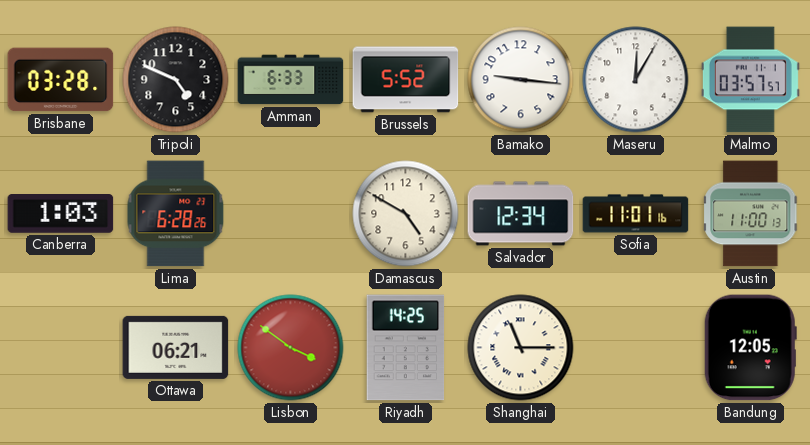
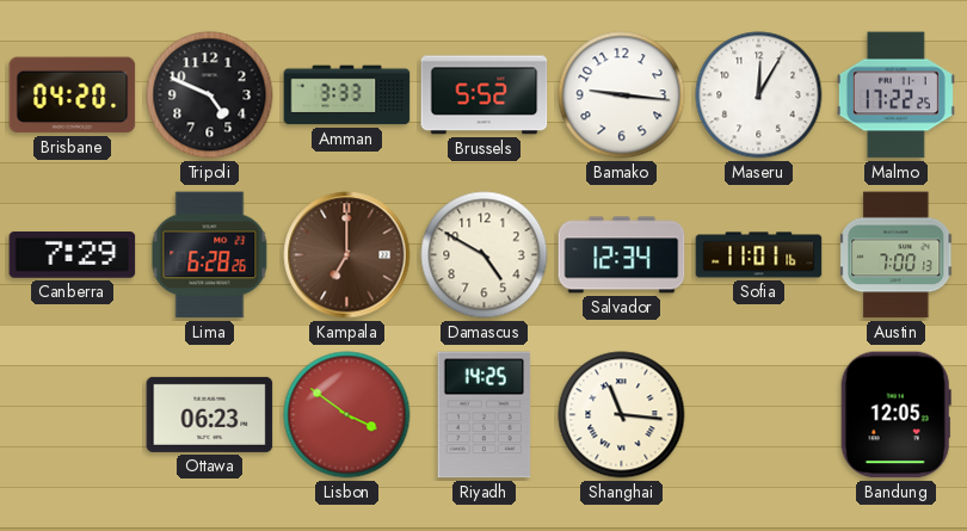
Brisbane: 03:28 -> 04:20 (73, 95)
Amman: 6:33 -> 3:33 (347, 95)
Malmo: 03:57 -> 17:22 (895, 95)
Canberra: 1:03 -> 7:29 (73, 255)
Kampala: none -> 7:00 (347, 255)
Austin: 11:00 -> 7:00 (897, 255)
Ottawa: 06:21 -> 06:23 (210, 414)
Shanghai: 11:15 -> 11:16 (622, 415)
